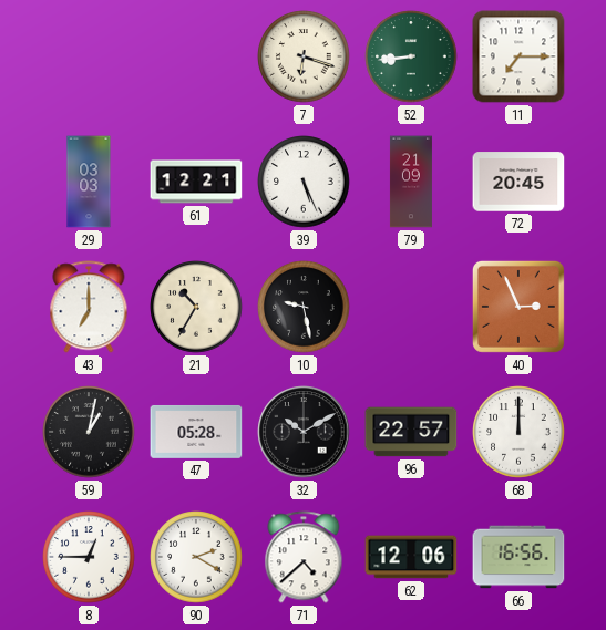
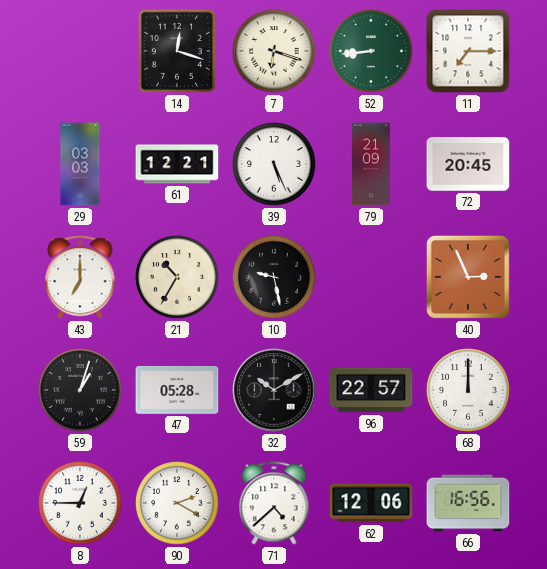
14: none -> 12:18 (177, 51)
59: 1:02 -> 1:03 (80, 390)
